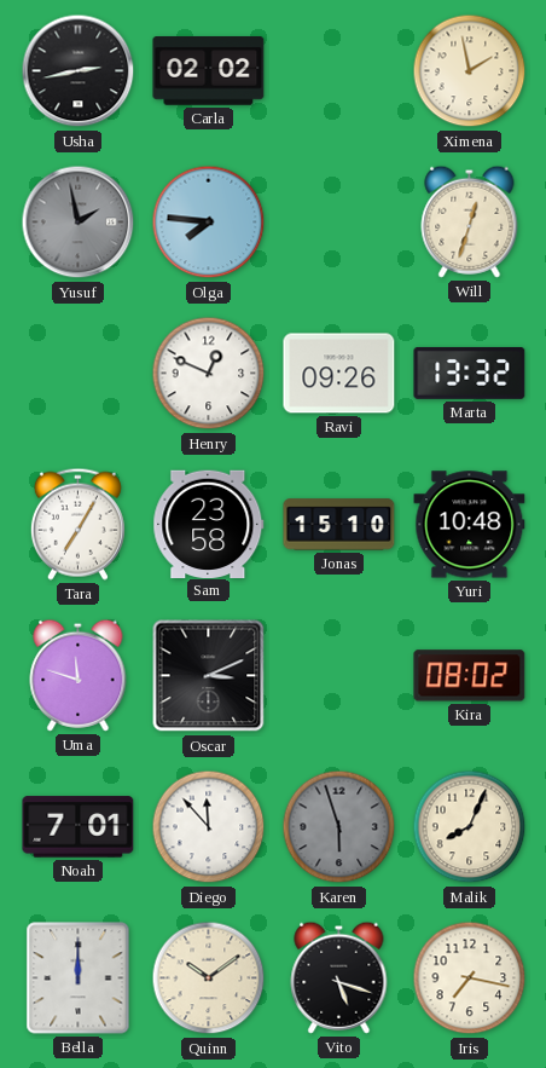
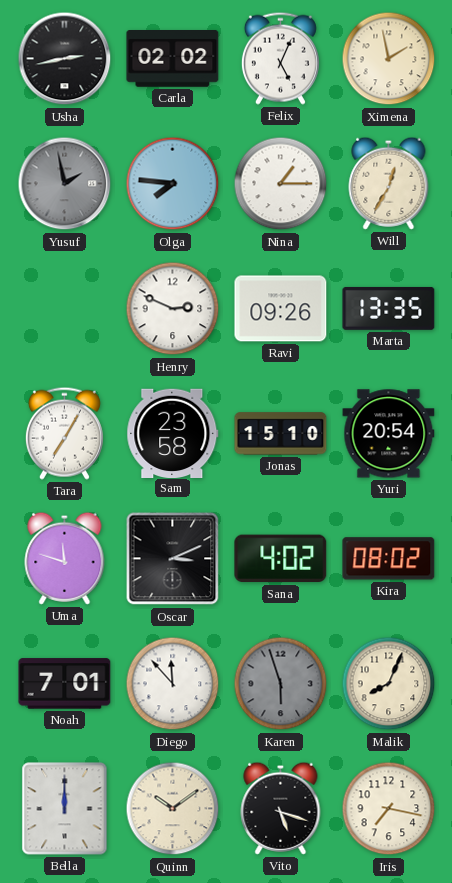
Felix: none -> 5:04 (280, 58)
Nina: none -> 1:15 (281, 184)
Will: 12:33 -> 12:35 (389, 183)
Henry: 12:49 -> 2:49 (173, 309)
Marta: 13:32 -> 13:35 (389, 308)
Yuri: 10:48 -> 20:54 (389, 434)
Sana: none -> 4:02 (281, 559)
